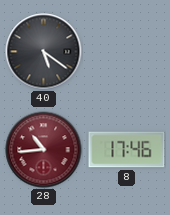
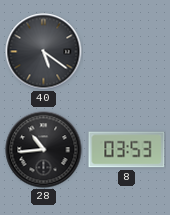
28 dial: burgundy -> black (44, 150)
8: 17:46 -> 03:53 (127, 150)
